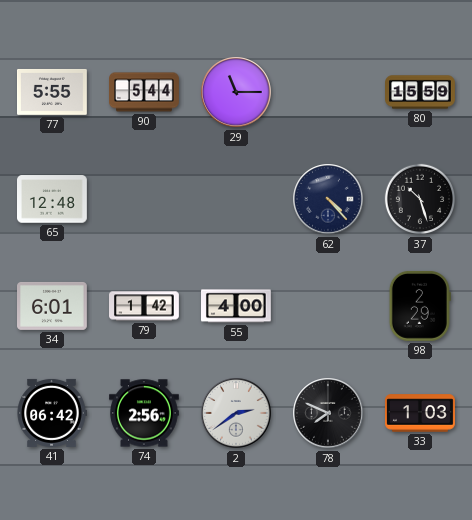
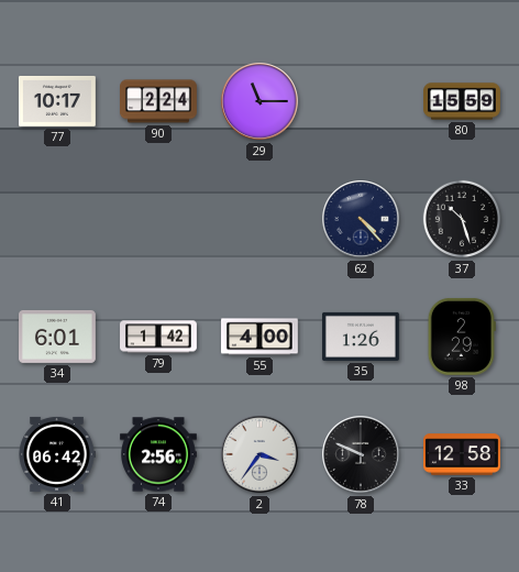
77: 5:55 -> 10:17 (58, 101)
90: 5:44 -> 2:24 (159, 101)
65: 12:48 -> none (53, 199)
35: none -> 1:26 (362, 337)
2: 2:39 -> 3:36 (259, 454)
78: 7:49 -> 9:49 (361, 454)
33: 1:03 -> 12:58 (463, 454)
